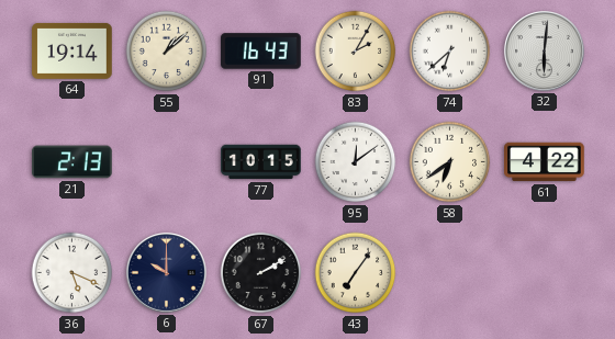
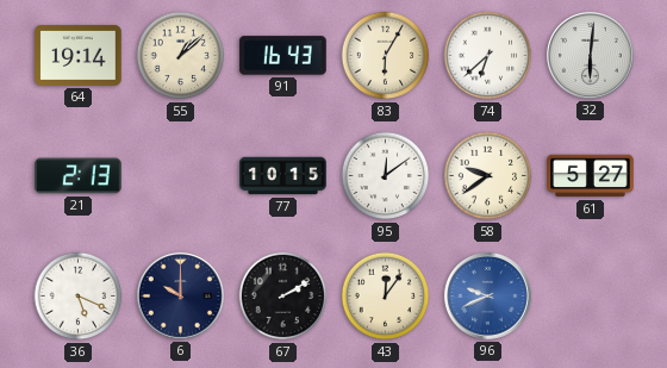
83: 2:05 -> 6:05 (386, 56)
58: 6:39 -> 9:39 (488, 176)
61: 4:22 -> 5:27 (591, 176)
43: 7:06 -> 12:06 (386, 297)
96: none -> 9:41 (487, 295)
